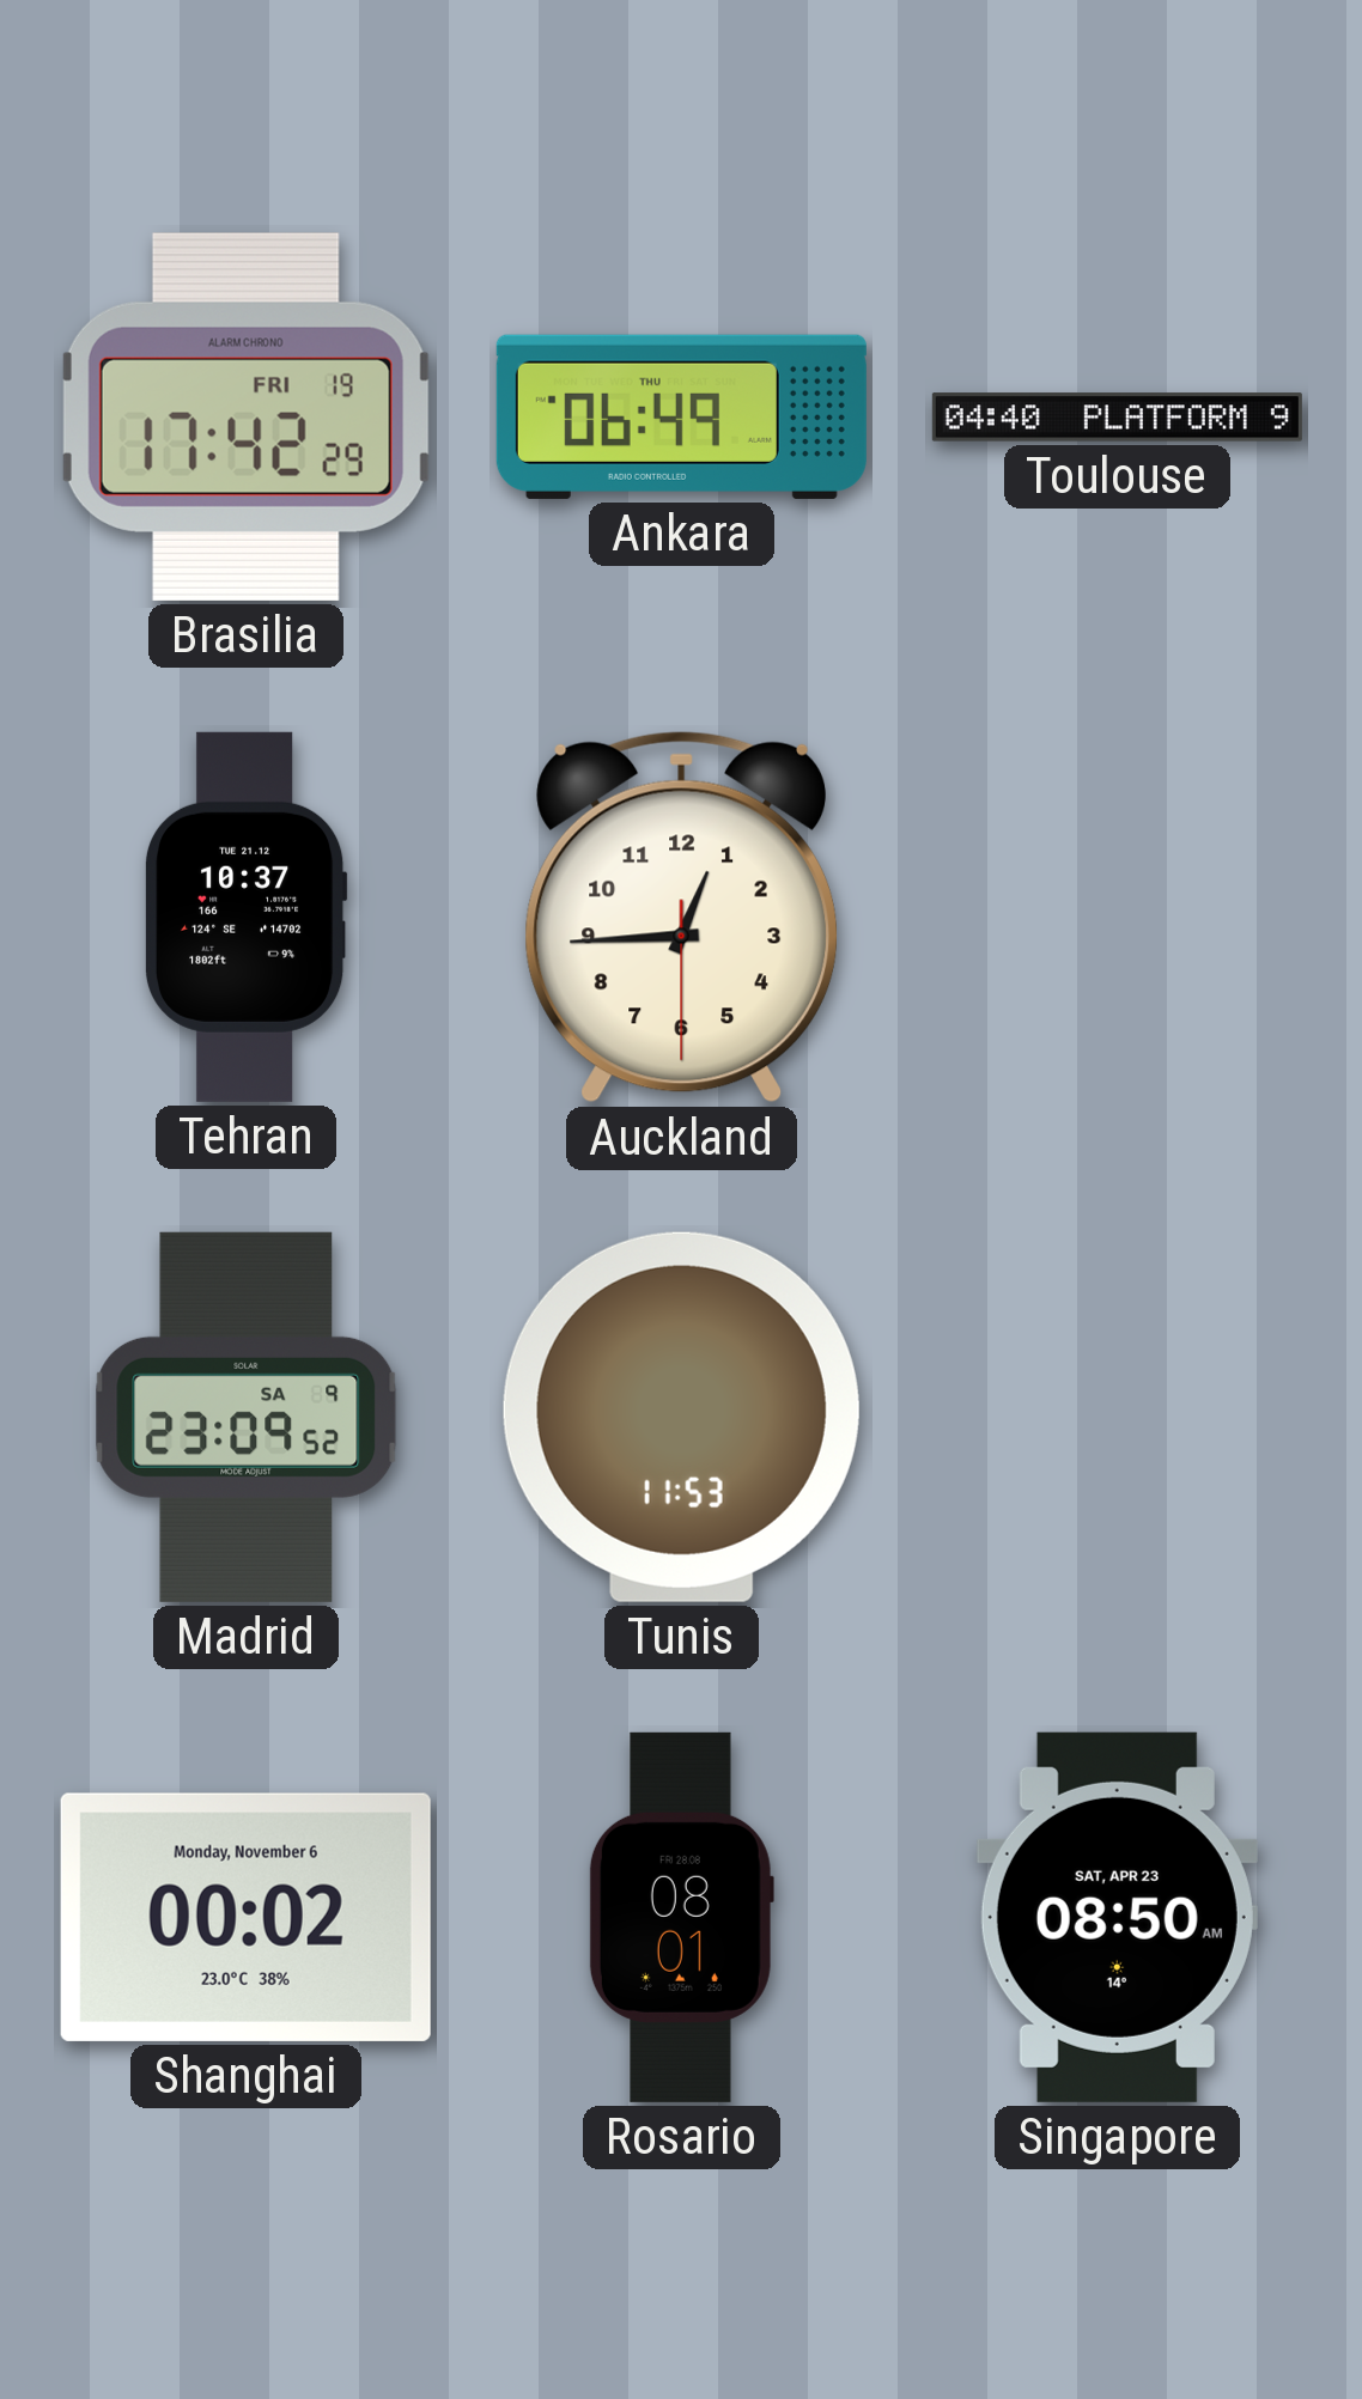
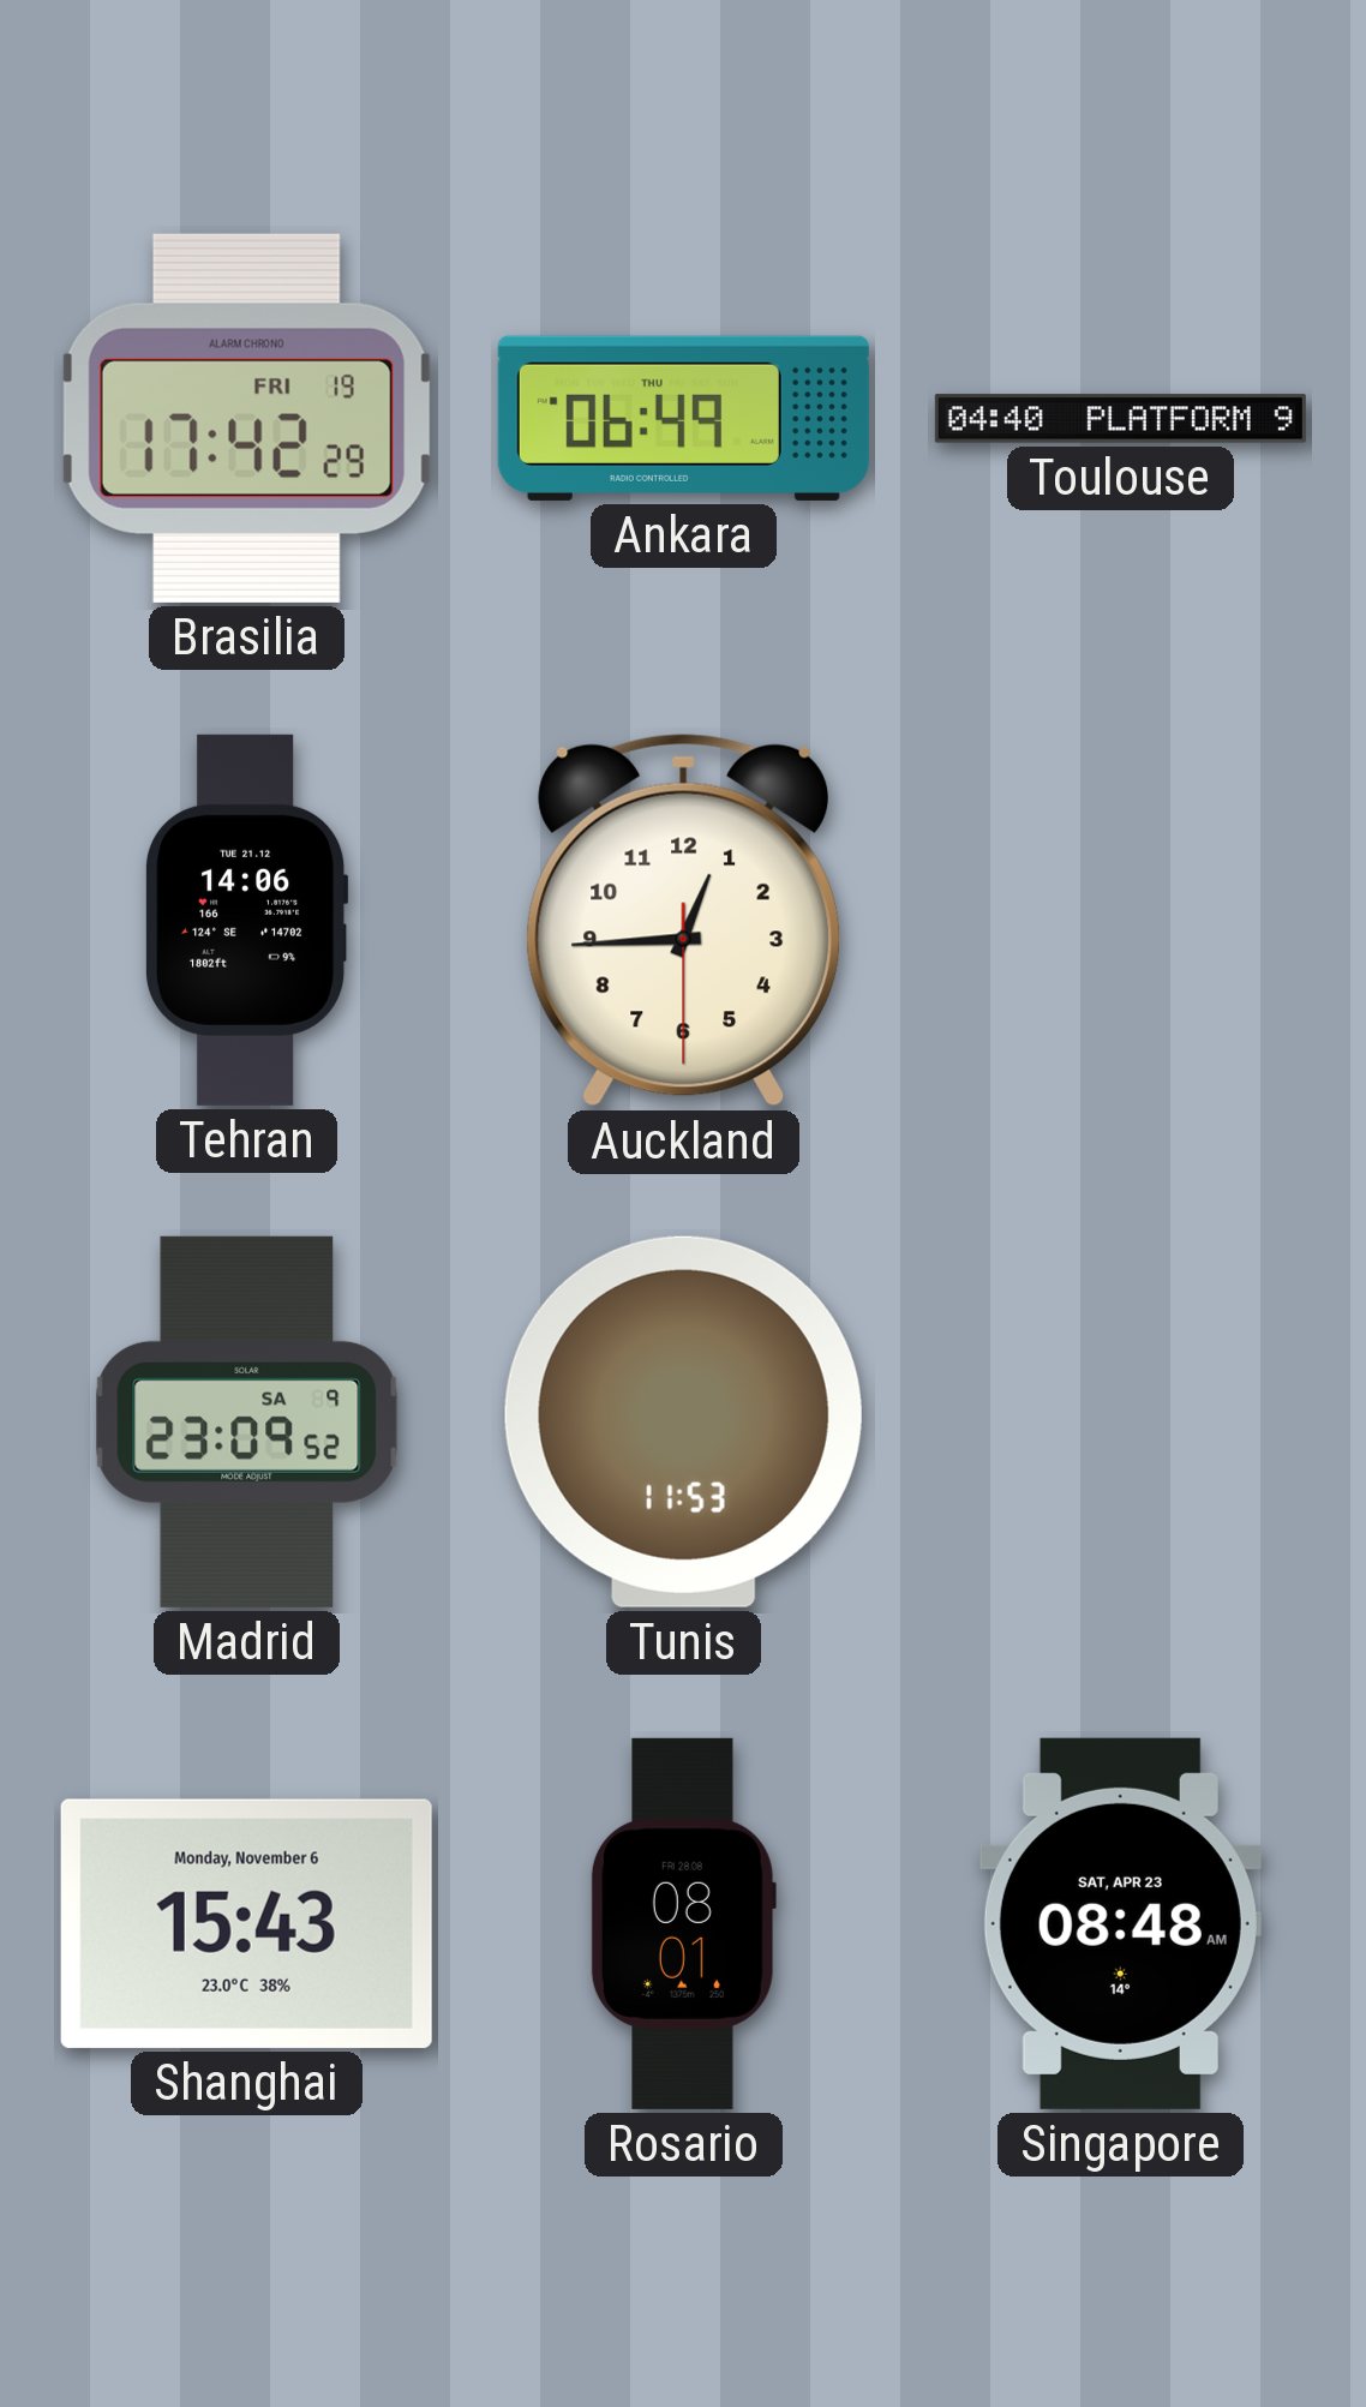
Tehran: 10:37 -> 14:06 (246, 920)
Shanghai: 00:02 -> 15:43 (246, 1923)
Singapore: 08:50 -> 08:48 (1120, 1923)
